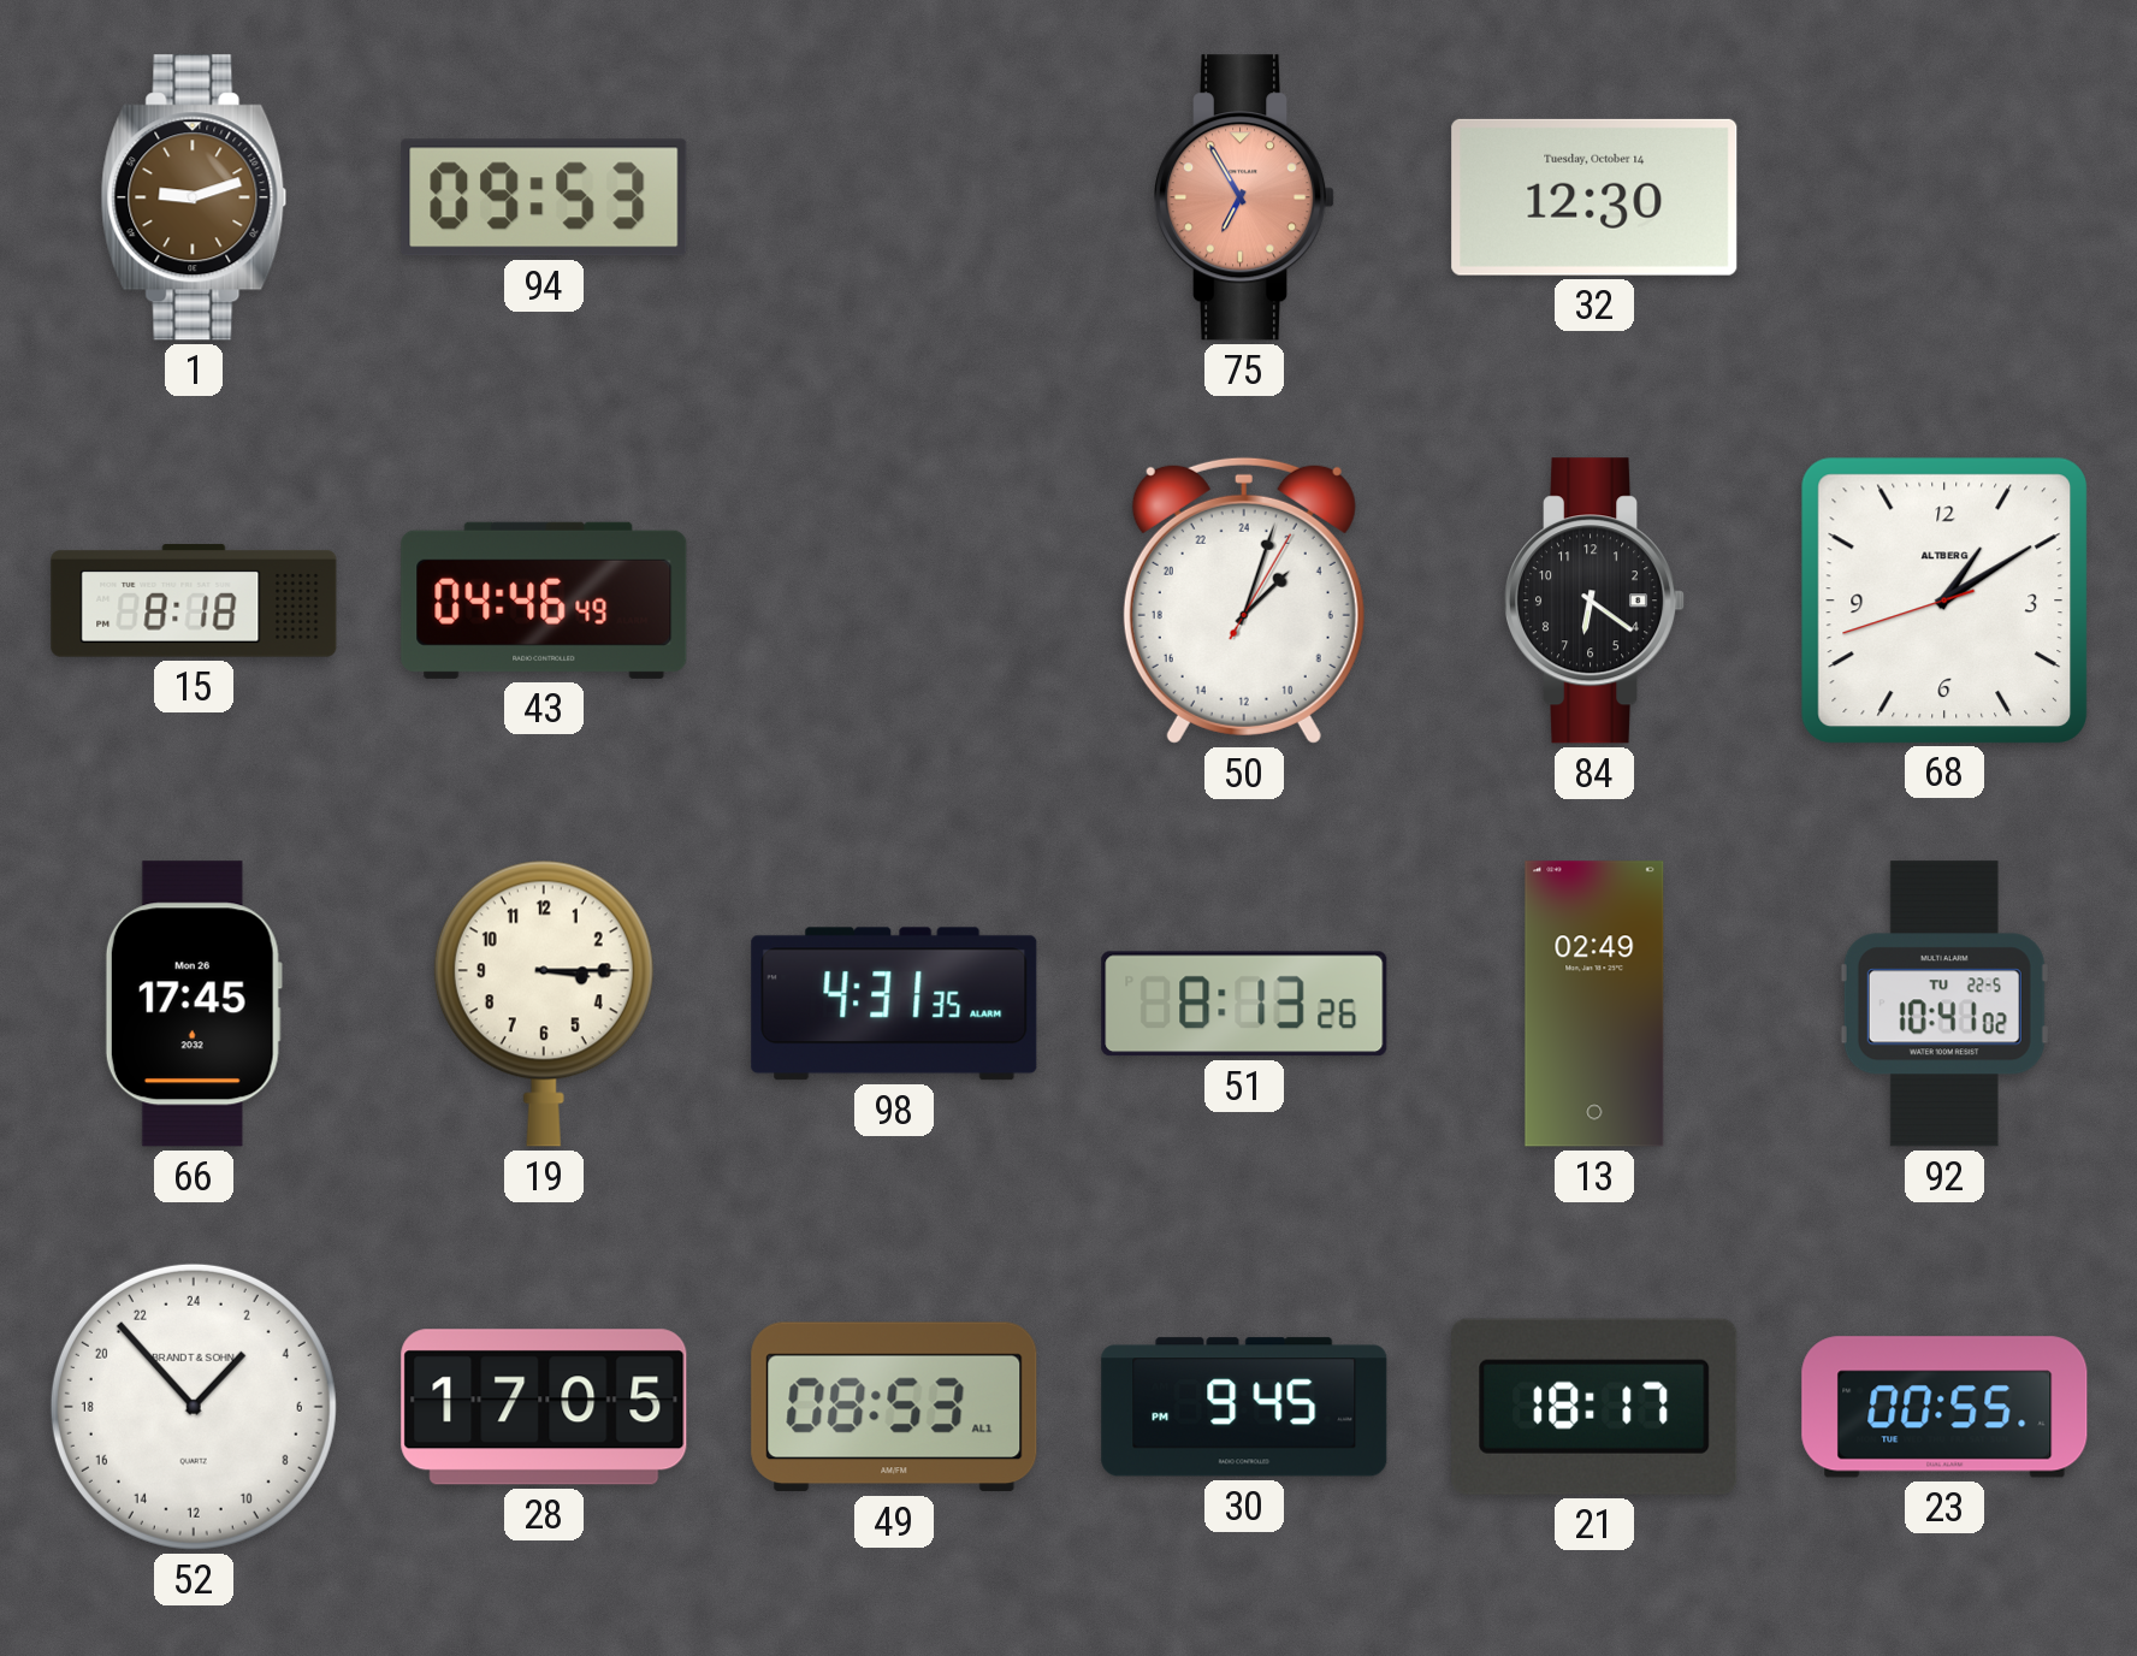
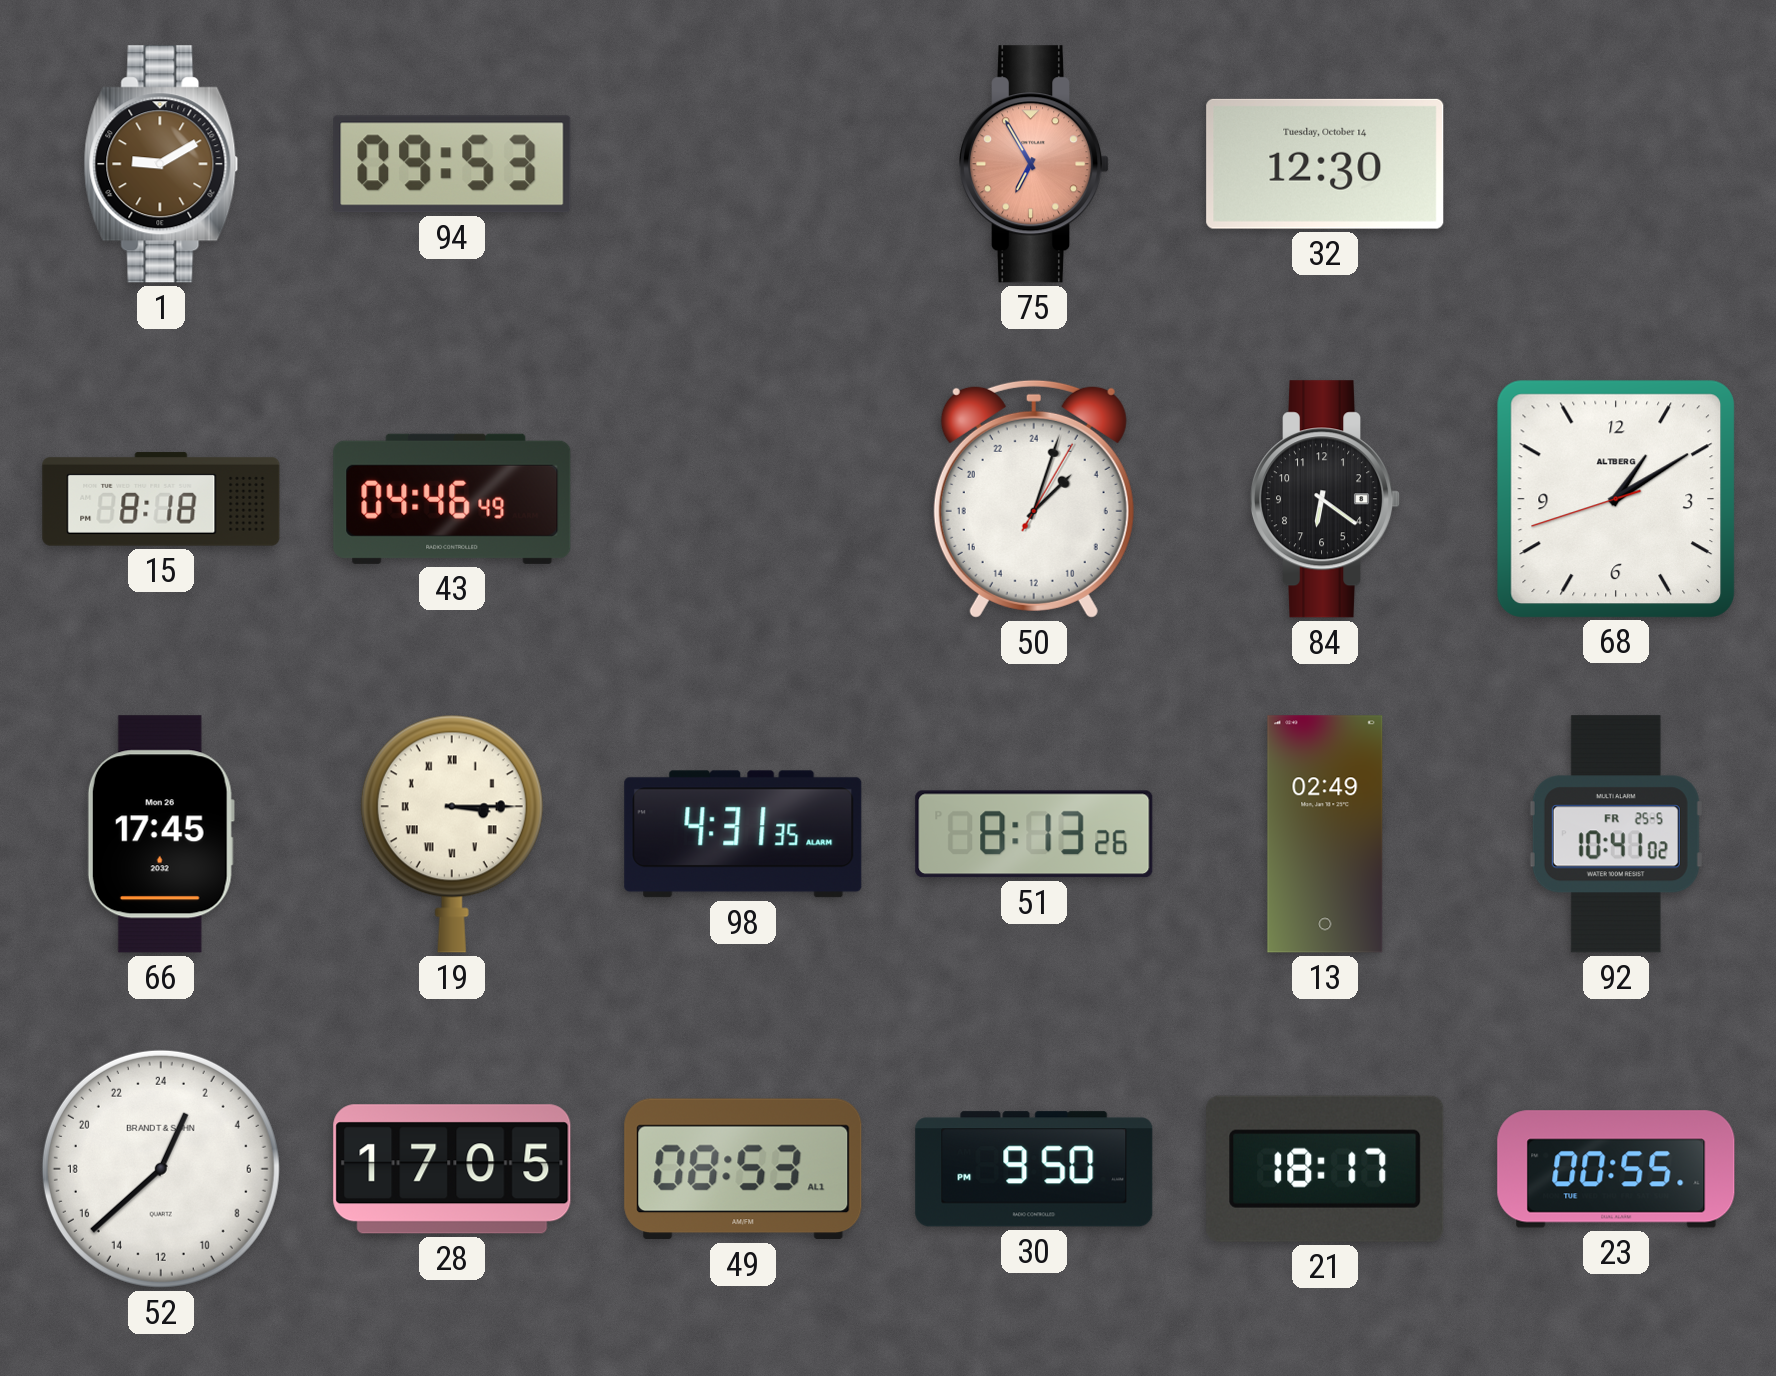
1: 9:12 -> 9:10 (161, 164)
19 numerals: Arabic -> Roman (452, 834)
92 date: TU 22-5 -> FR 25-5 (1616, 834)
52: 2:53 -> 1:38 (161, 1169)
30: 9:45 -> 9:50 (1034, 1169)
